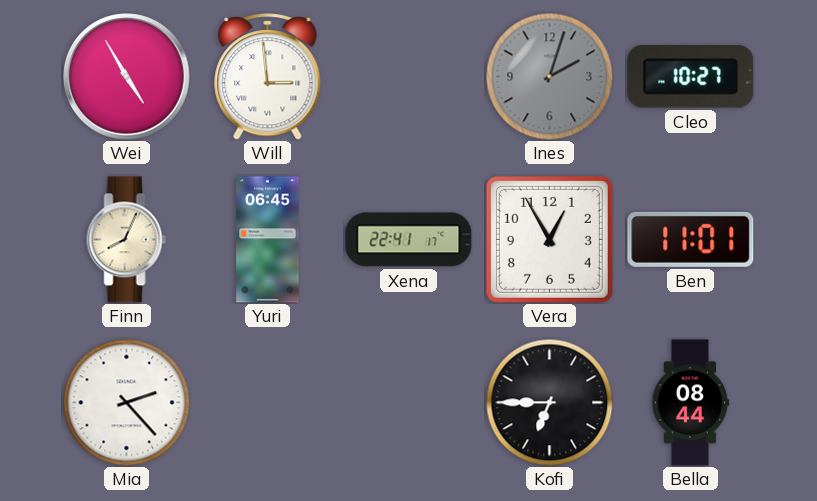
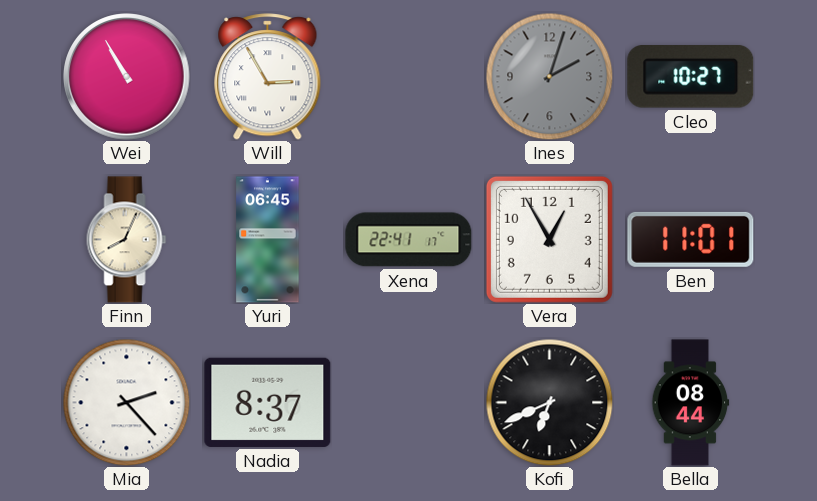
Wei: 4:55 -> 10:55 (127, 77)
Will: 2:59 -> 2:55 (268, 77)
Nadia: none -> 8:37 (268, 402)
Kofi: 6:45 -> 6:41 (549, 402)
